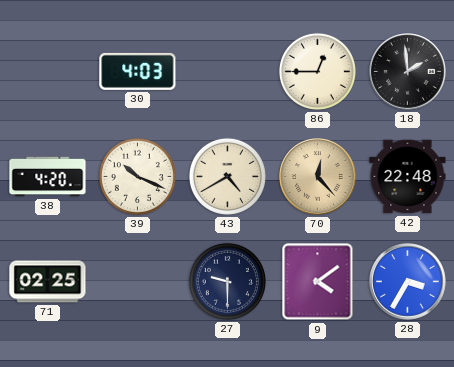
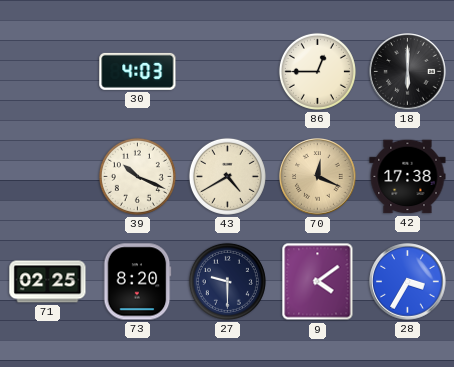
18: 1:59 -> 6:00 (408, 72)
38: 4:20 -> none (48, 177)
70: 12:23 -> 12:19 (318, 177)
42: 22:48 -> 17:38 (408, 177)
73: none -> 8:20 (137, 282)
